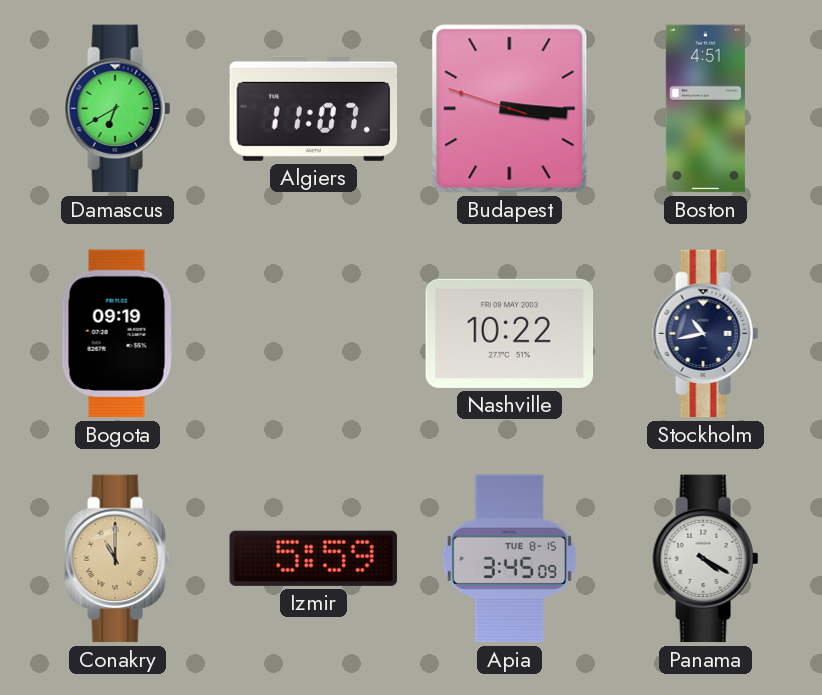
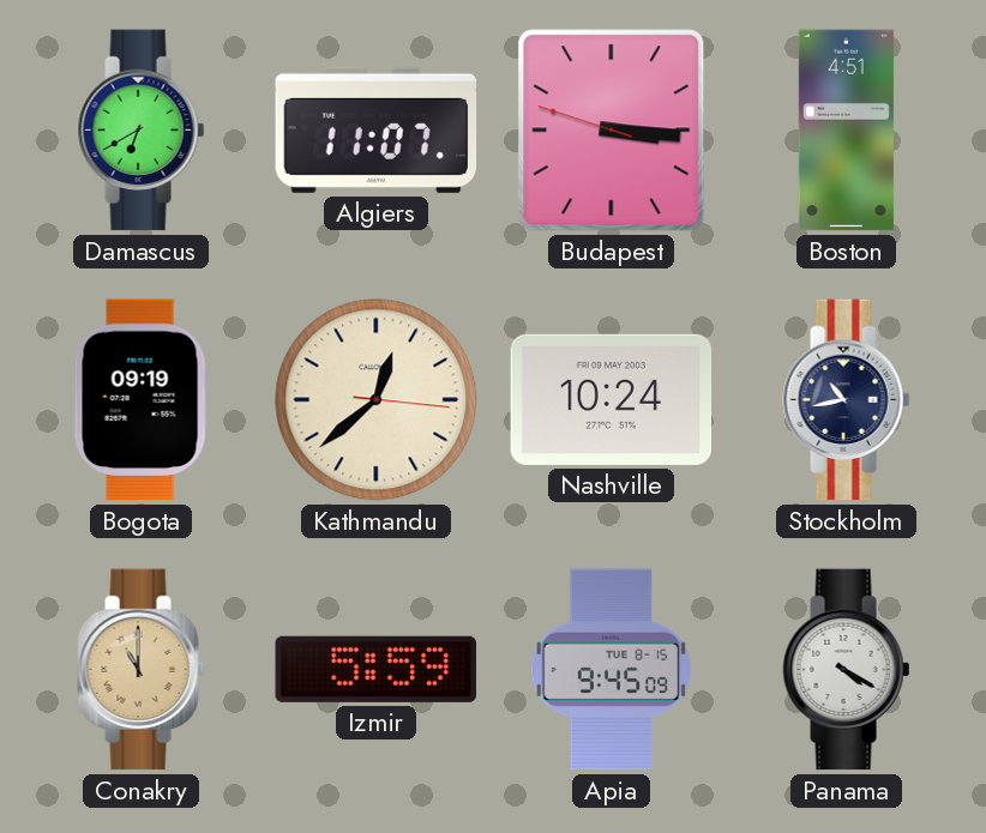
Kathmandu: none -> 12:38 (377, 400)
Nashville: 10:22 -> 10:24 (612, 399)
Apia: 3:45 -> 9:45 (611, 670)
